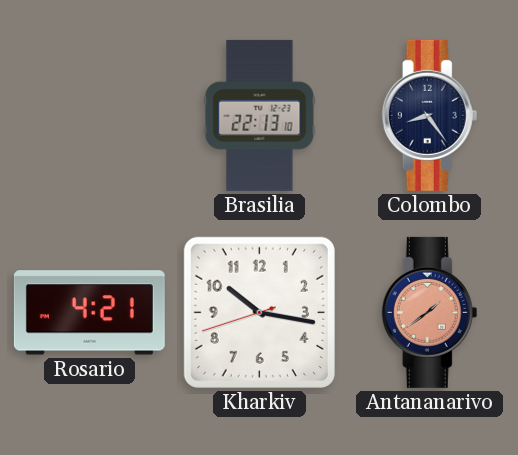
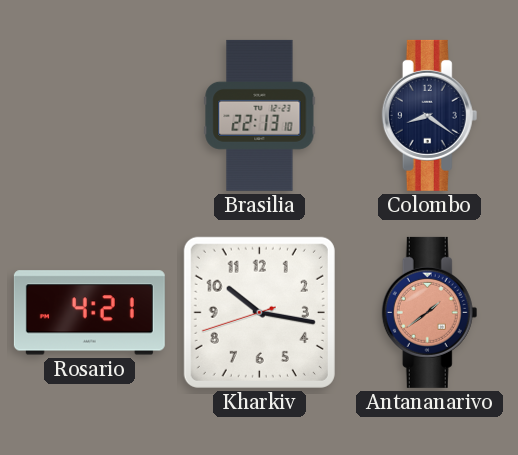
Colombo: 8:24 -> 8:21 (430, 115)
